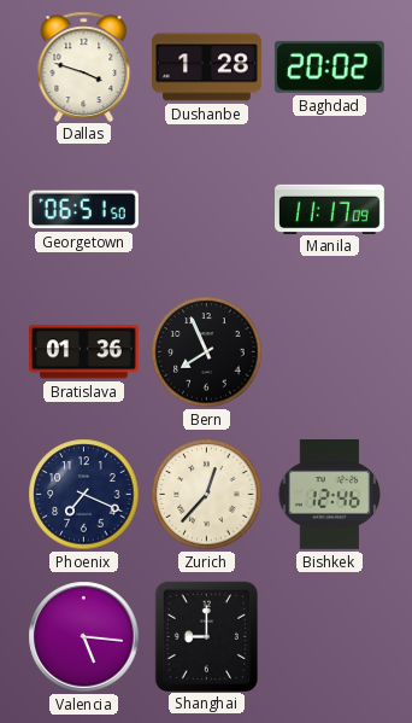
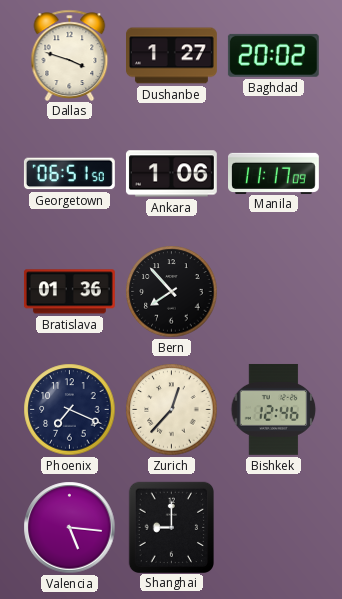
Dushanbe: 1:28 -> 1:27 (172, 56)
Ankara: none -> 1:06 (171, 174)
Bern: 7:56 -> 7:53 (172, 292)
